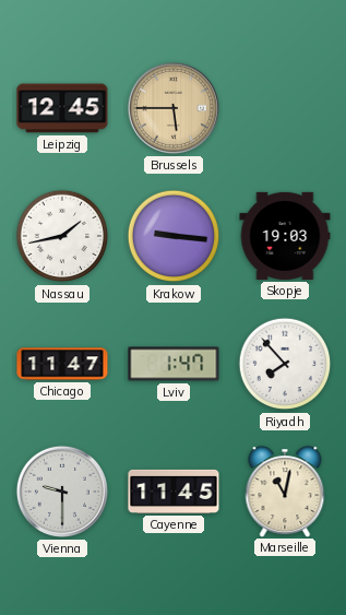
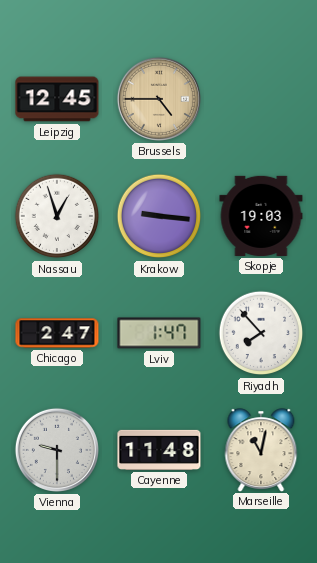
Brussels: 5:45 -> 4:45 (159, 99)
Nassau: 1:43 -> 12:57 (57, 216)
Chicago: 11:47 -> 2:47 (57, 333)
Cayenne: 11:45 -> 11:48 (159, 450)
